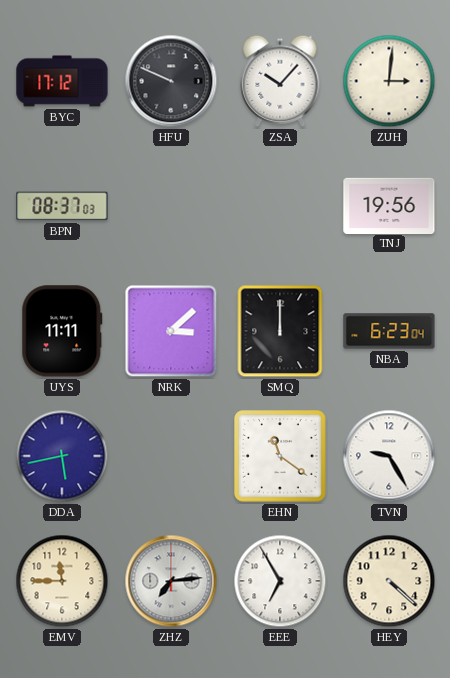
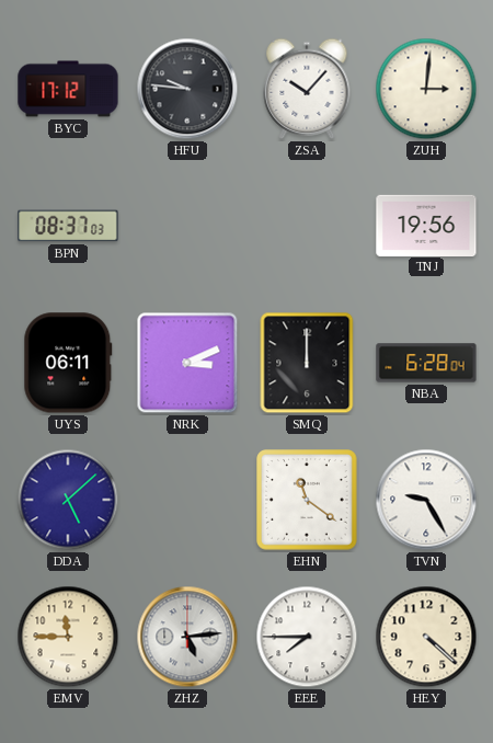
HFU: 9:49 -> 9:46 (187, 89)
UYS: 11:11 -> 06:11 (68, 363)
NRK: 3:08 -> 3:11 (187, 363)
NBA: 6:23 -> 6:28 (426, 363)
DDA: 5:43 -> 5:08 (68, 500)
ZHZ: 7:14 -> 5:14 (187, 637)
EEE: 6:55 -> 7:45 (307, 637)
